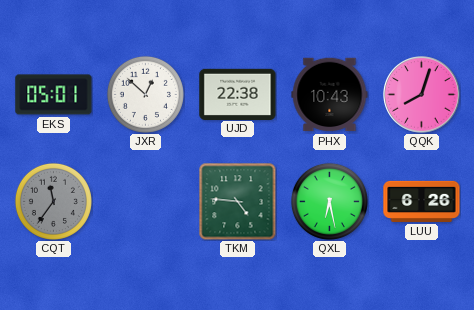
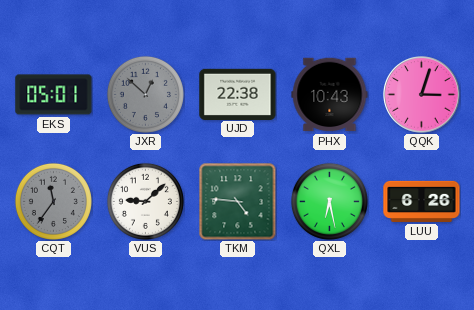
JXR dial: white -> grey (145, 94)
QQK: 8:03 -> 3:03 (422, 95)
VUS: none -> 9:08 (145, 201)
